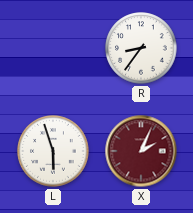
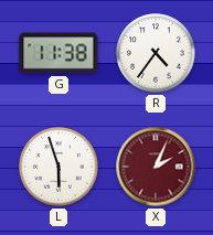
G: none -> 11:38 (58, 53)
R: 8:36 -> 4:36 (156, 53)
